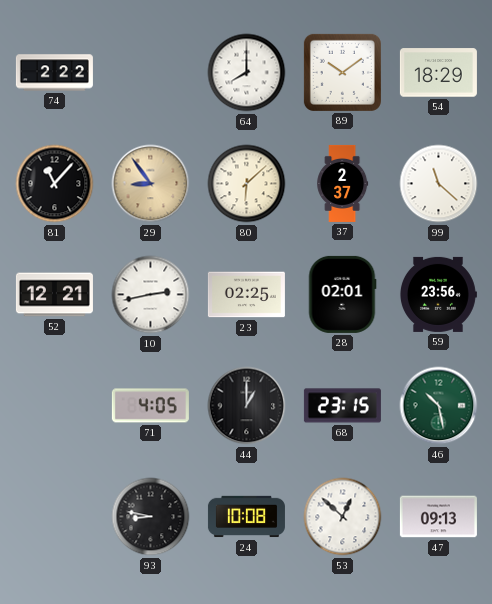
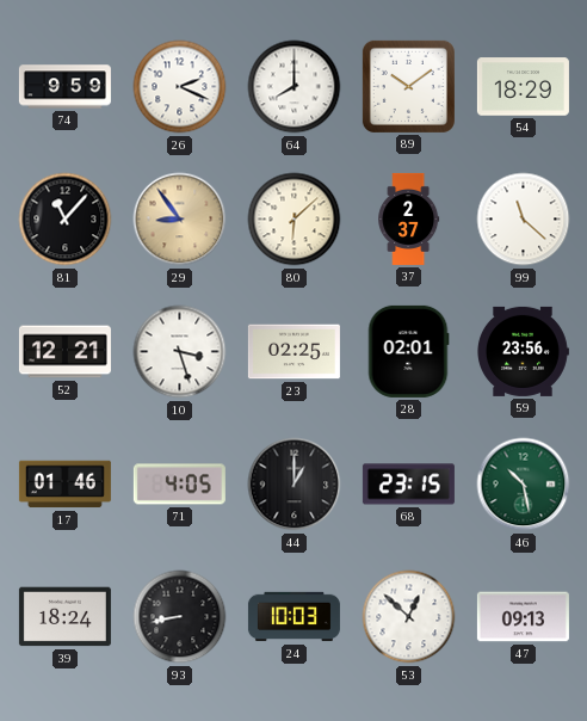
74: 2:22 -> 9:59 (64, 87)
26: none -> 2:19 (180, 87)
10: 2:43 -> 3:27 (180, 352)
17: none -> 01:46 (64, 485)
39: none -> 18:24 (64, 617)
93: 8:47 -> 8:43 (180, 617)
24: 10:08 -> 10:03 (293, 617)
